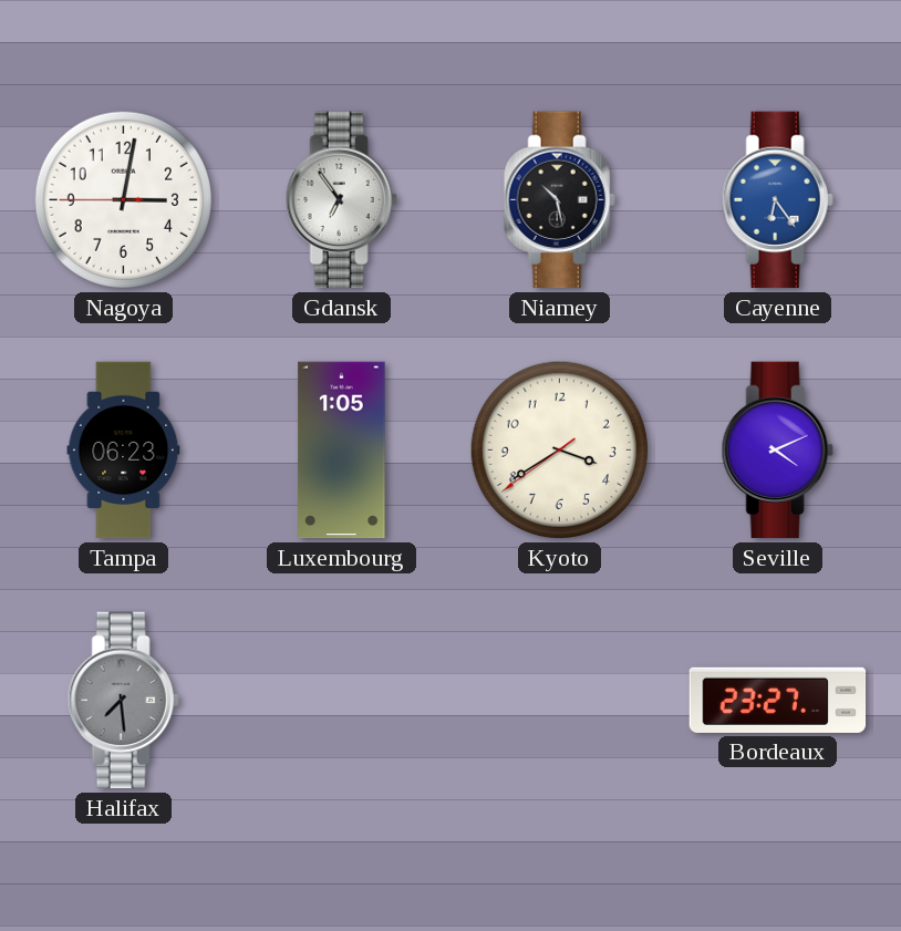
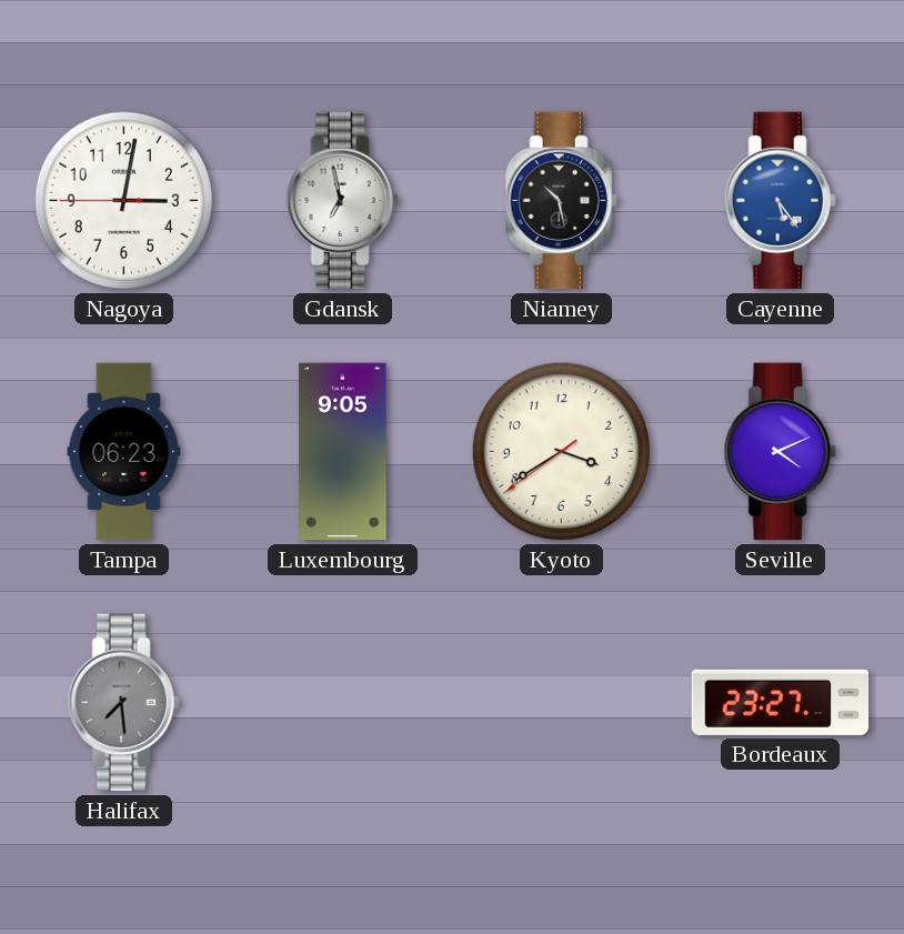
Gdansk: 6:54 -> 6:58 (342, 201)
Cayenne: 6:24 -> 5:24 (780, 201)
Luxembourg: 1:05 -> 9:05 (343, 452)
